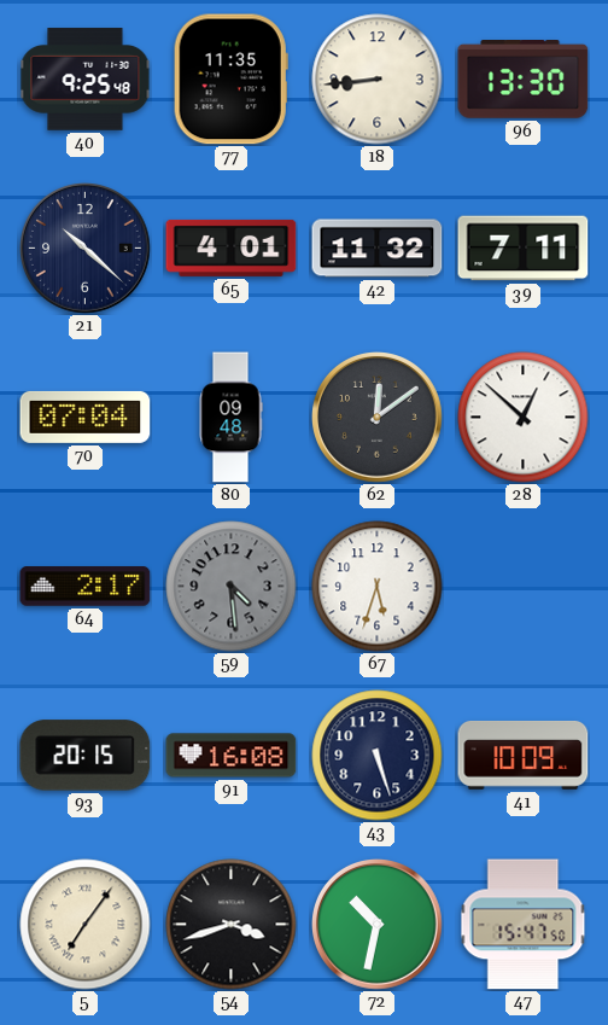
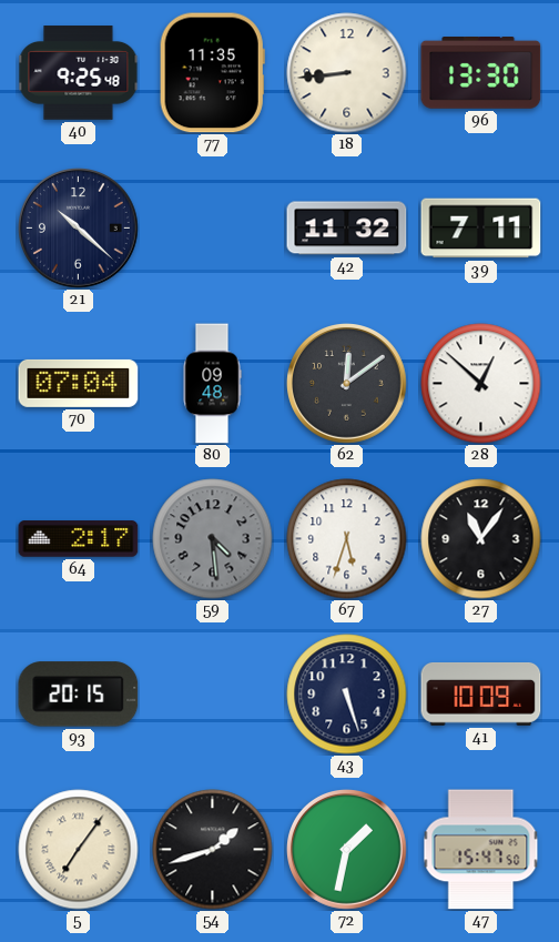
65: 4:01 -> none (232, 247)
27: none -> 11:06 (481, 539)
91: 16:08 -> none (232, 756)
54: 3:42 -> 1:42 (213, 850)
72: 10:32 -> 1:32 (347, 850)
